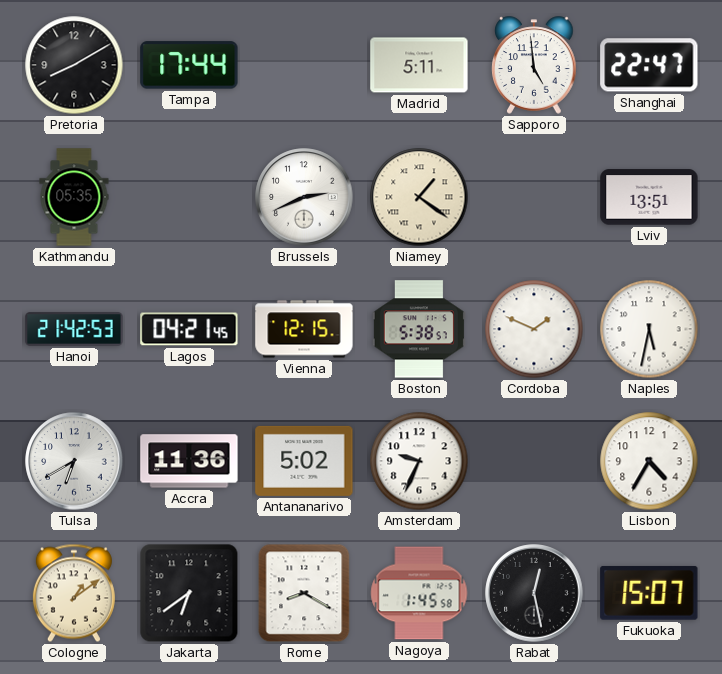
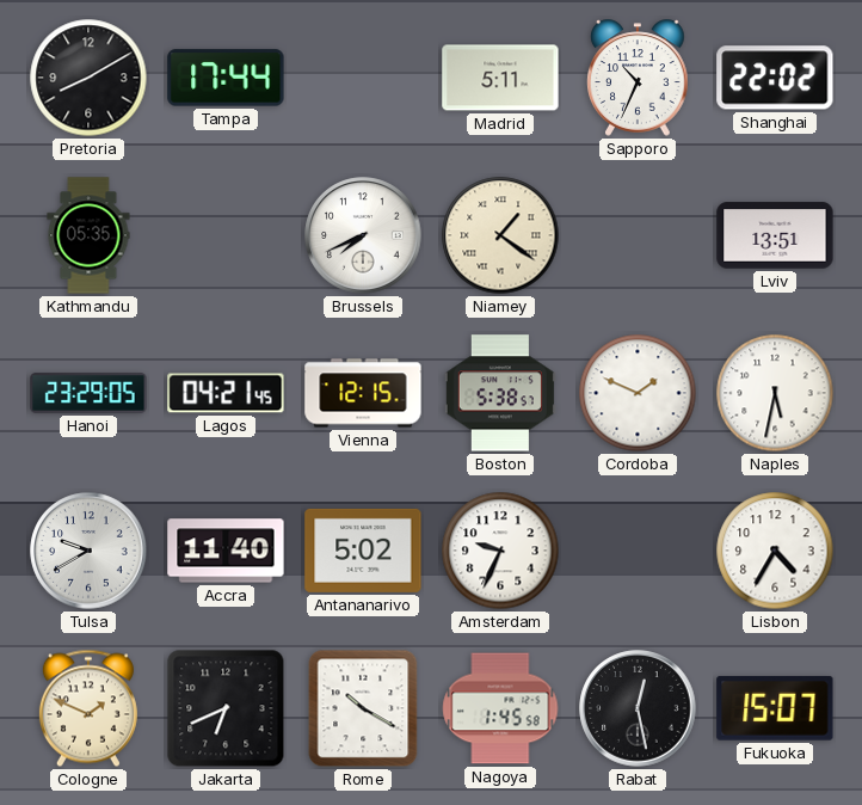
Sapporo: 4:59 -> 10:34 (638, 78)
Shanghai: 22:47 -> 22:02 (775, 78)
Brussels: 2:41 -> 7:41 (363, 235)
Hanoi: 21:42 -> 23:29 (88, 393)
Tulsa: 6:40 -> 9:40 (88, 551)
Accra: 11:36 -> 11:40 (226, 551)
Cologne: 1:09 -> 1:49 (88, 708)
Jakarta: 6:39 -> 6:41 (226, 708)
Rome: 8:20 -> 10:20 (363, 708)
